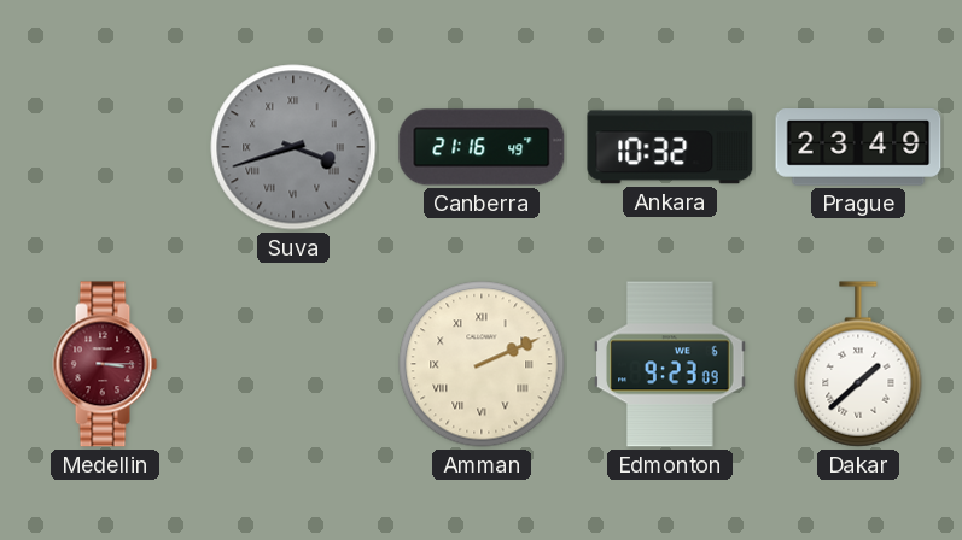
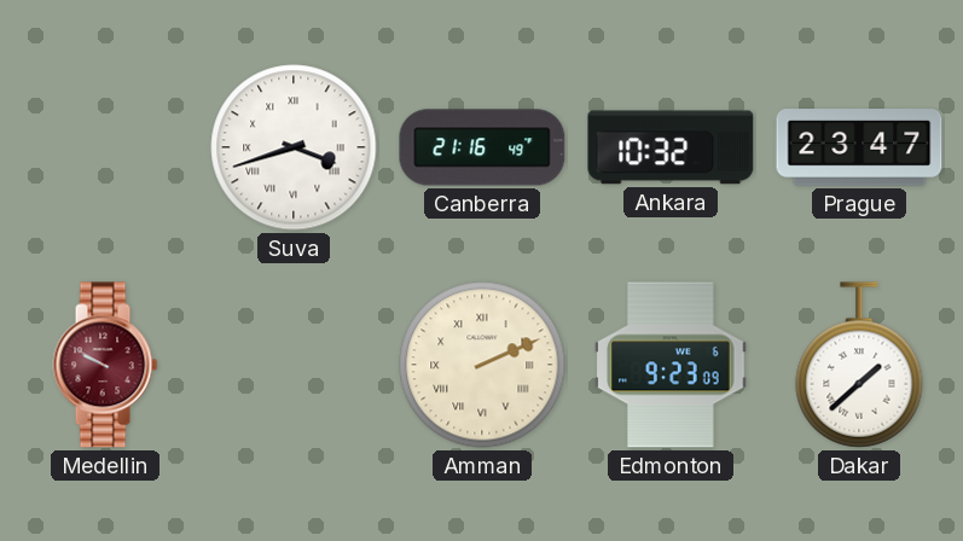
Suva dial: grey -> white (294, 147)
Prague: 23:49 -> 23:47 (859, 147)
Medellin: 3:15 -> 9:50 (105, 365)
